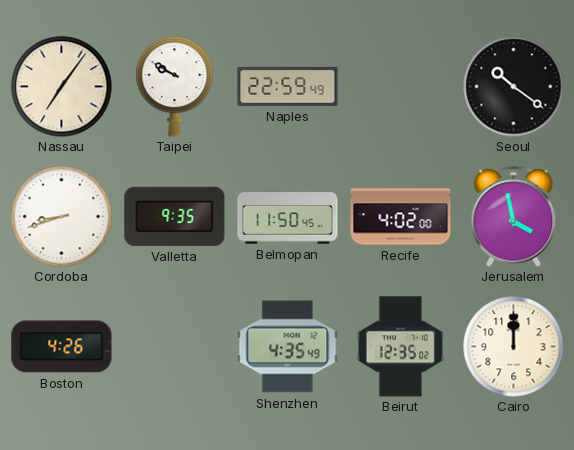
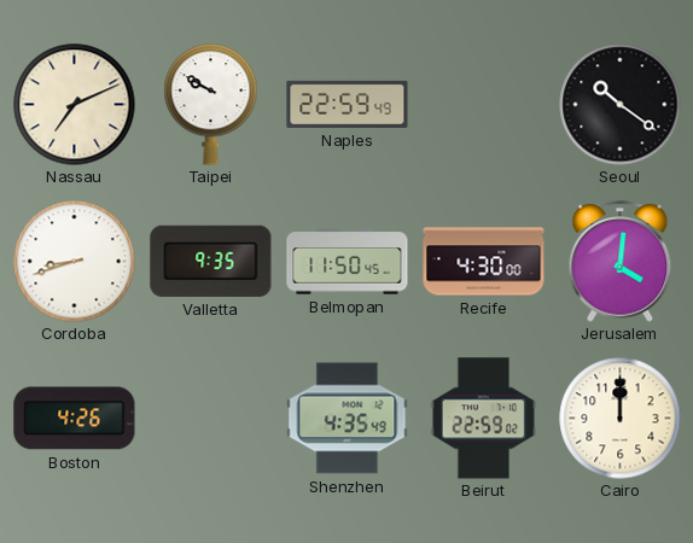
Nassau: 7:06 -> 7:11 (75, 105)
Recife: 4:02 -> 4:30 (484, 262)
Jerusalem: 3:58 -> 4:01 (621, 262)
Beirut: 12:35 -> 22:59 (484, 419)
